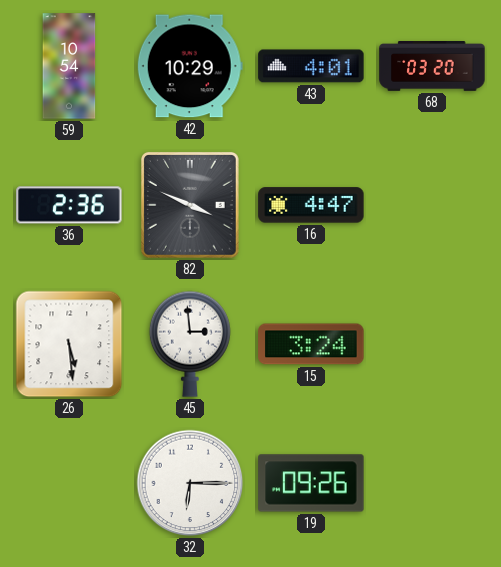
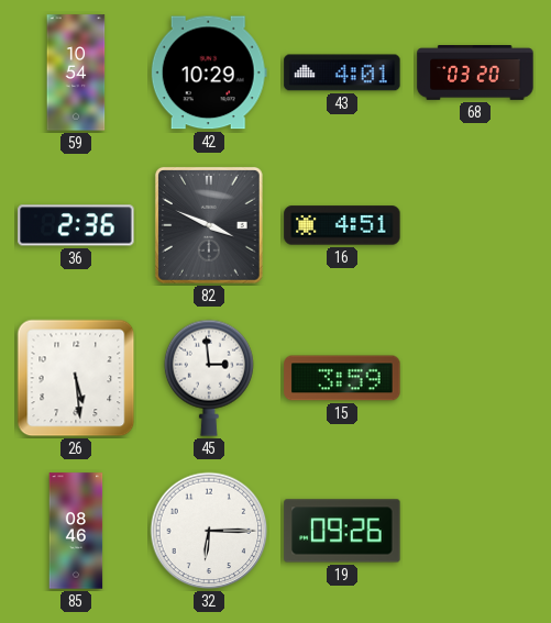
16: 4:47 -> 4:51 (342, 225)
15: 3:24 -> 3:59 (342, 378)
85: none -> 08:46 (76, 531)
